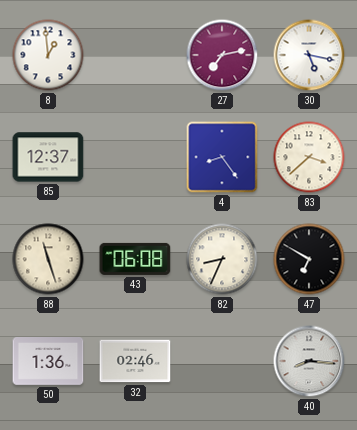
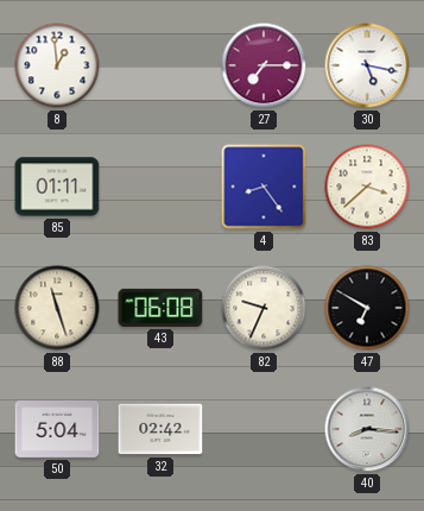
27: 7:13 -> 7:15 (264, 65)
85: 12:37 -> 01:11 (57, 187)
82: 8:34 -> 9:34 (264, 308)
50: 1:36 -> 5:04 (57, 430)
32: 02:46 -> 02:42 (160, 429)
